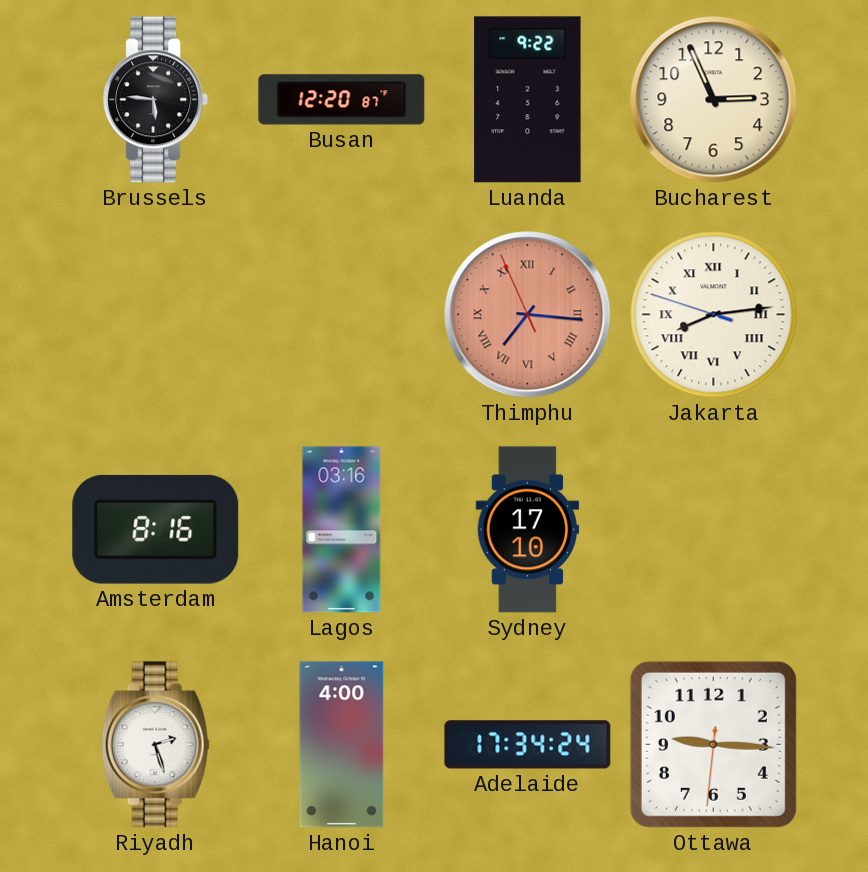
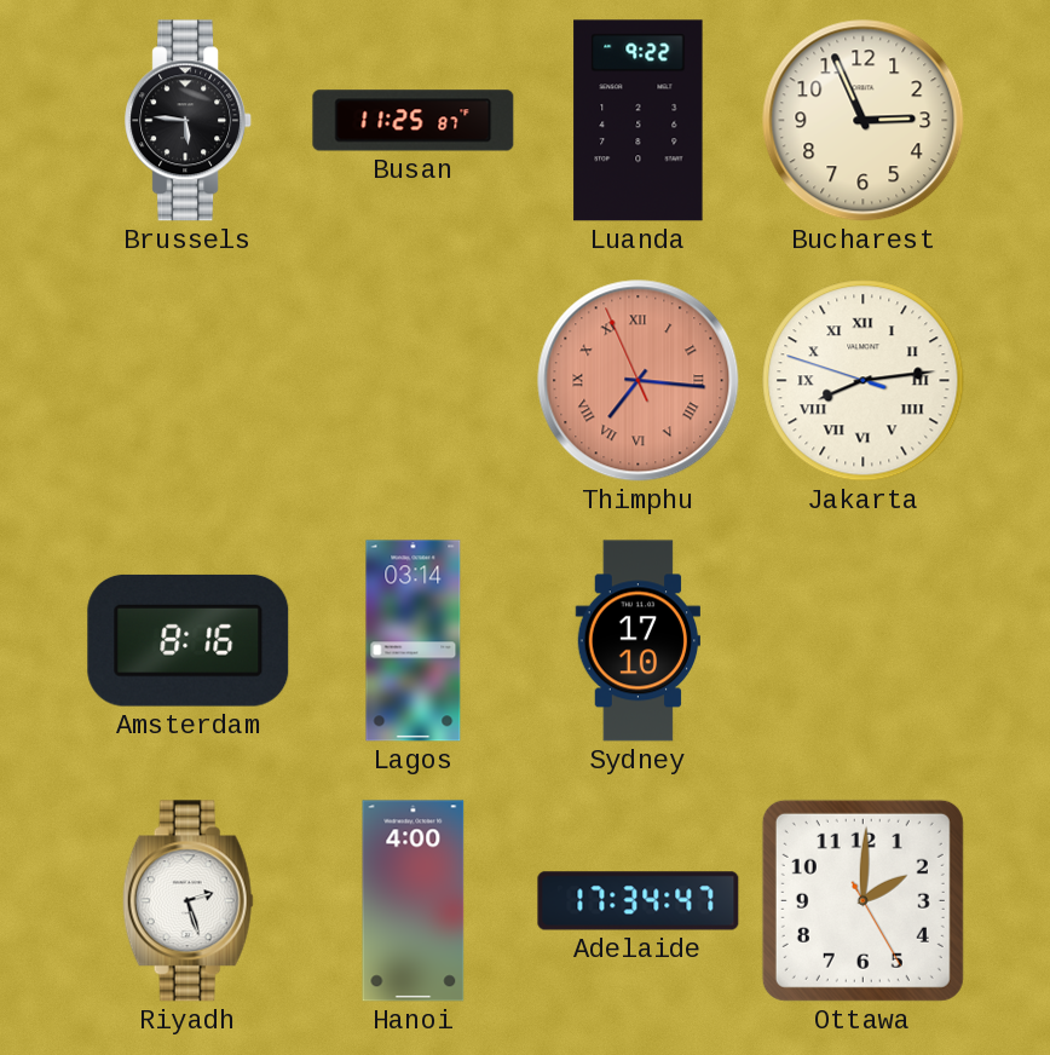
Busan: 12:20 -> 11:25 (414, 121)
Lagos: 03:16 -> 03:14 (414, 641)
Adelaide: 17:34:24 -> 17:34:47 (639, 901)
Ottawa: 9:15 -> 2:00 (862, 900)
